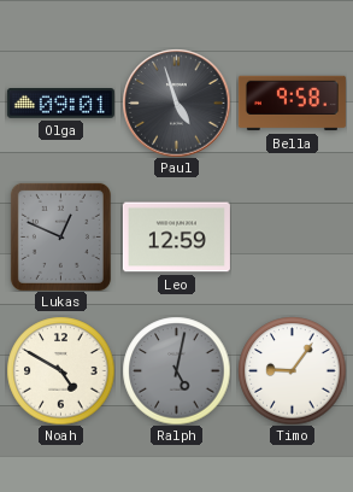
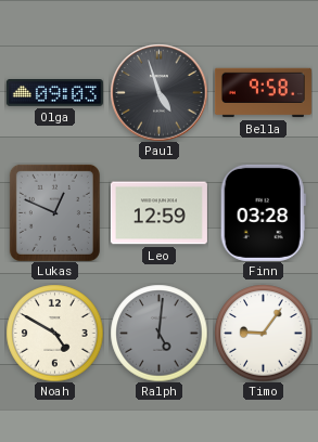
Olga: 09:01 -> 09:03 (54, 93)
Finn: none -> 03:28 (263, 212)
Ralph: 5:02 -> 5:01 (158, 333)
